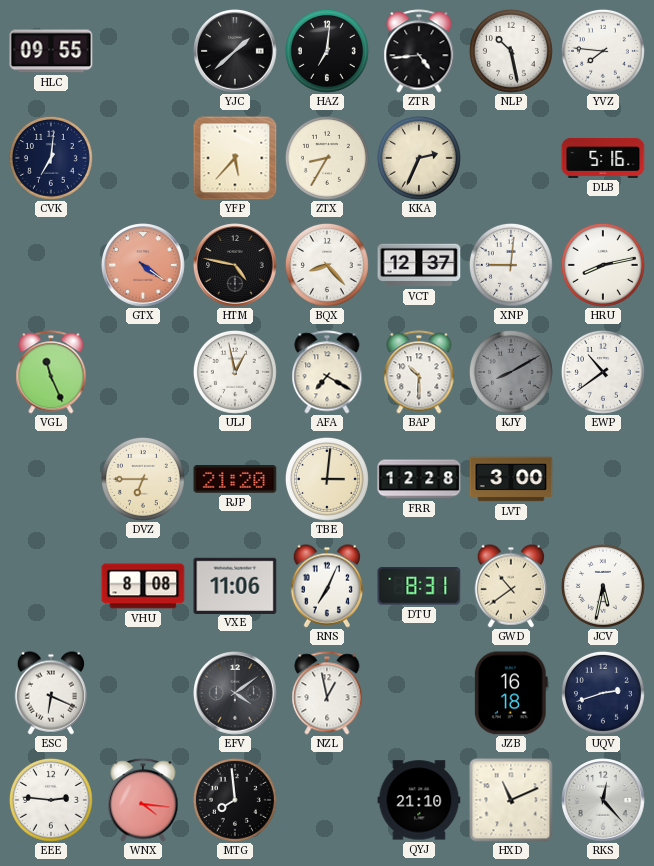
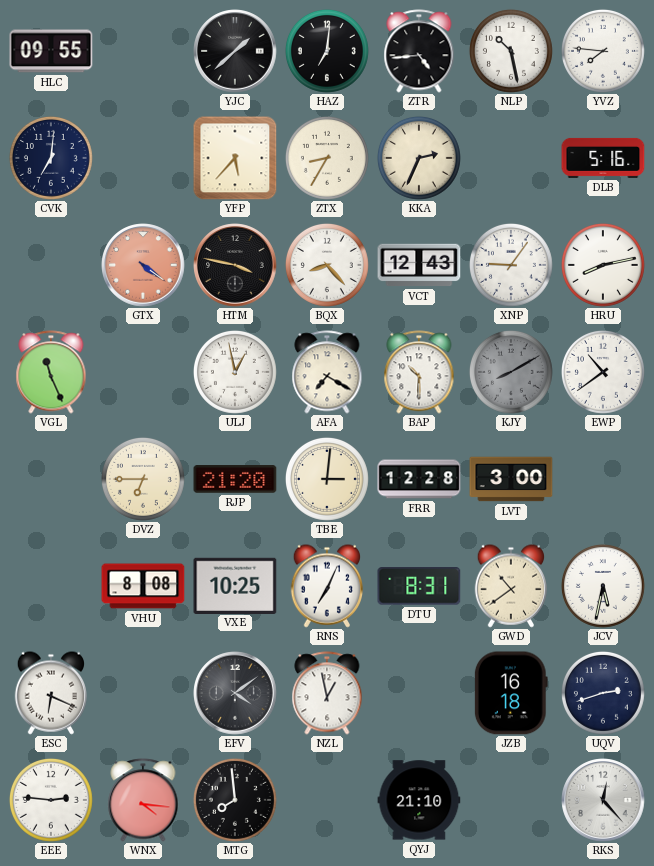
HTM: 4:47 -> 3:47 (235, 265)
VCT: 12:37 -> 12:43 (419, 265)
XNP: 9:01 -> 9:06 (511, 265)
VXE: 11:06 -> 10:25 (235, 585)
HXD: 11:11 -> none (511, 800)
